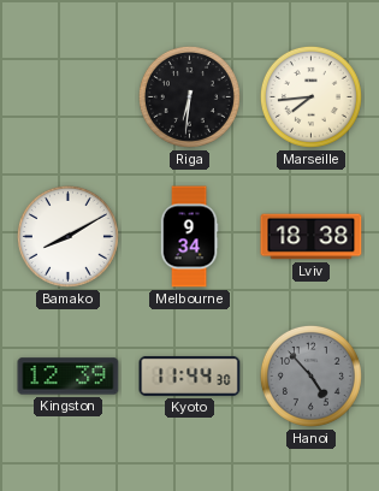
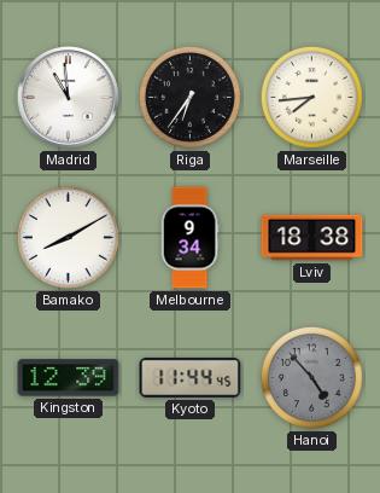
Madrid: none -> 10:59 (69, 98)
Riga: 6:31 -> 6:36 (189, 97)
Kyoto: 11:44:30 -> 11:44:45 (191, 377)
